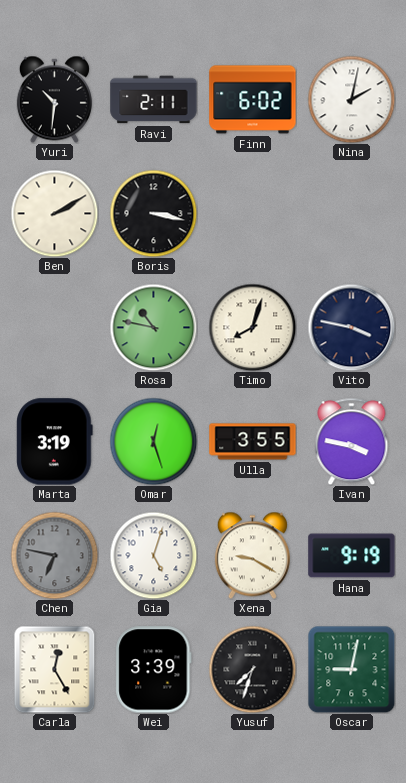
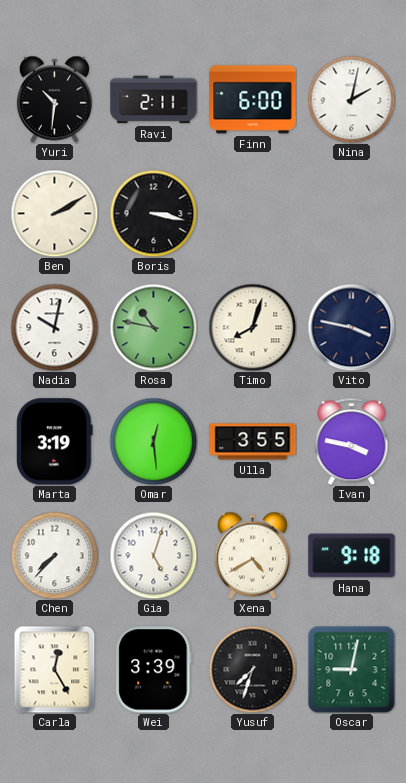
Finn: 6:02 -> 6:00 (253, 100)
Nadia: none -> 10:02 (54, 327)
Omar: 12:27 -> 12:29 (153, 441)
Chen: 6:47 -> 7:37 (54, 555)
Chen dial: grey -> white (54, 555)
Xena: 9:20 -> 4:40 (252, 555)
Hana: 9:19 -> 9:18 (352, 556)
